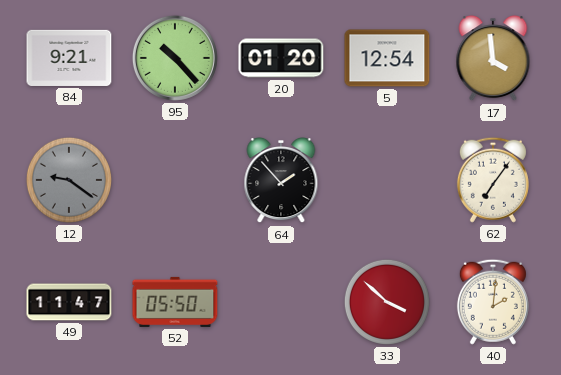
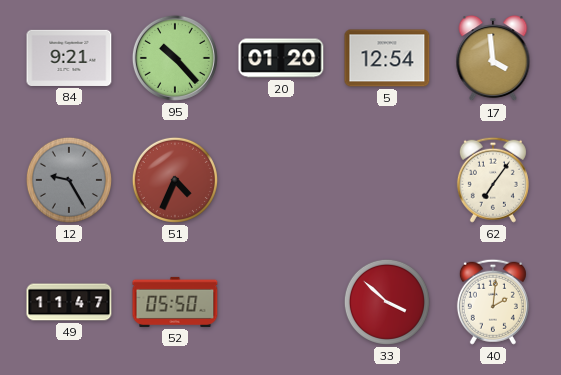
12: 9:21 -> 9:25 (69, 180)
51: none -> 4:34 (175, 180)
64: 1:53 -> none (281, 181)
